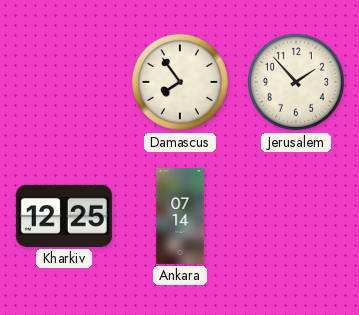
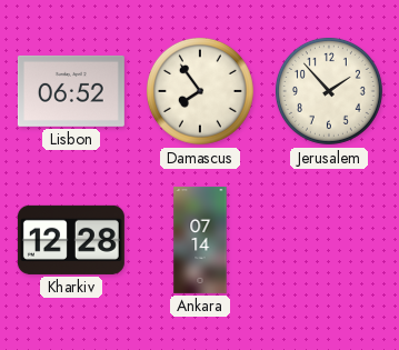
Lisbon: none -> 06:52 (71, 91)
Kharkiv: 12:25 -> 12:28 (71, 240)
